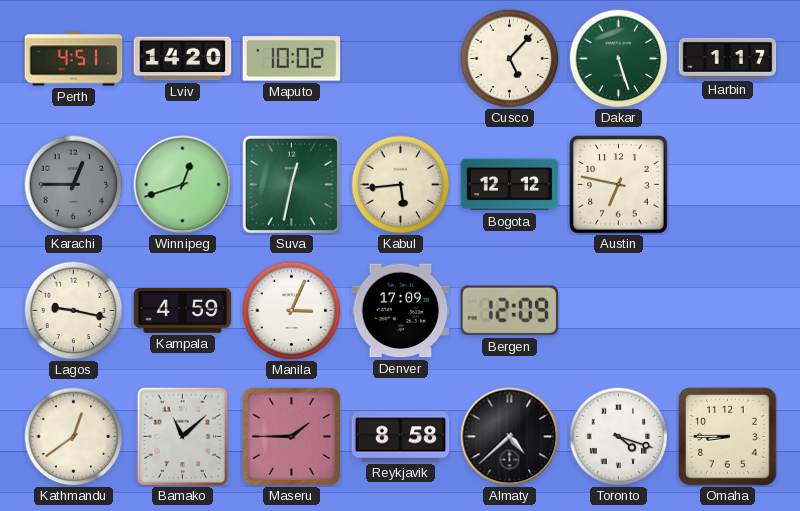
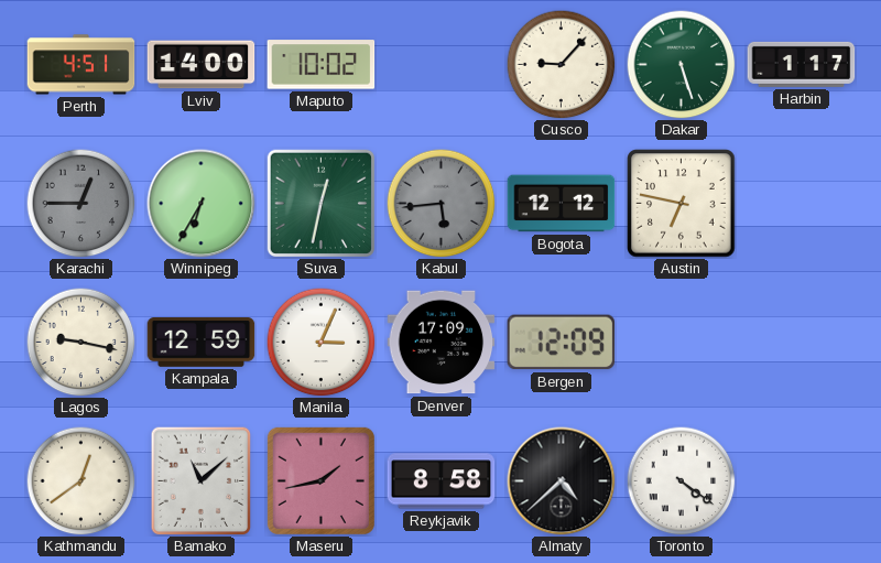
Lviv: 14:20 -> 14:00 (202, 65)
Cusco: 5:07 -> 9:07 (562, 65)
Winnipeg: 12:42 -> 6:35 (202, 204)
Kabul dial: cream -> grey (442, 204)
Kampala: 4:59 -> 12:59 (202, 343)
Maseru: 1:45 -> 1:43 (320, 480)
Toronto: 4:18 -> 4:21 (682, 481)
Omaha: 8:45 -> none (728, 437)
